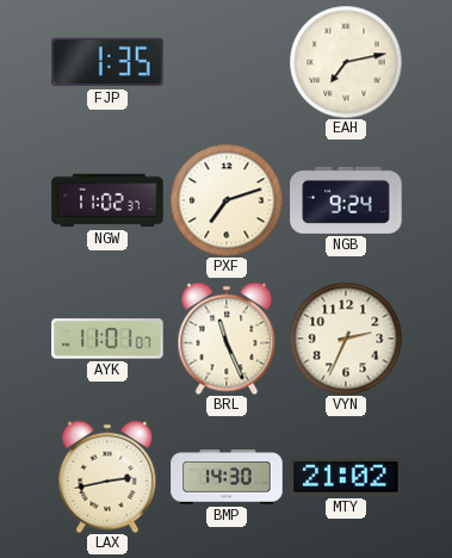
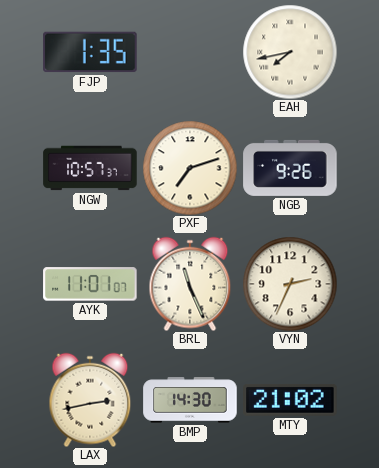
EAH: 7:13 -> 7:43 (290, 52)
NGW: 11:02 -> 10:57 (90, 168)
NGB: 9:24 -> 9:26 (290, 168)
